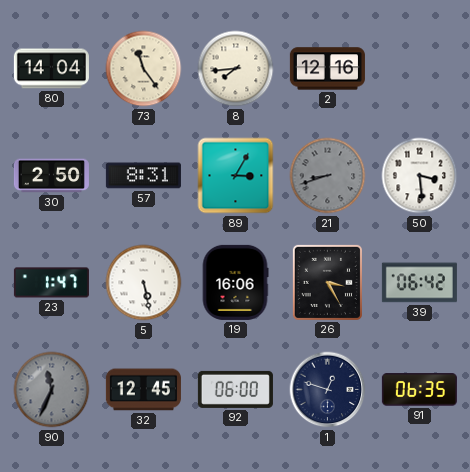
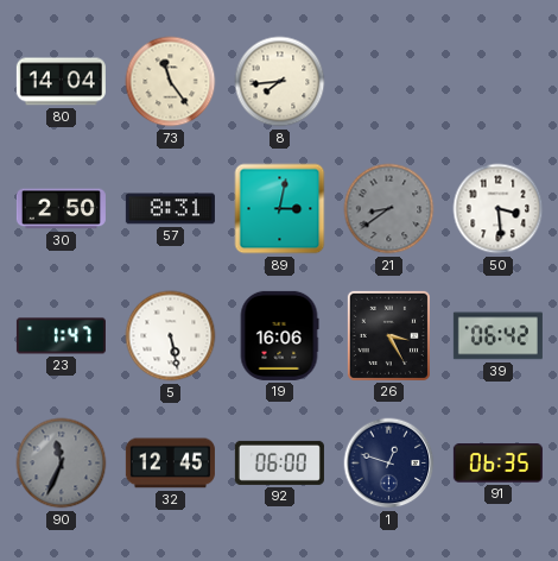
2: 12:16 -> none (327, 69)
89: 3:05 -> 3:02 (280, 209)
21: 8:42 -> 8:39 (389, 209)
